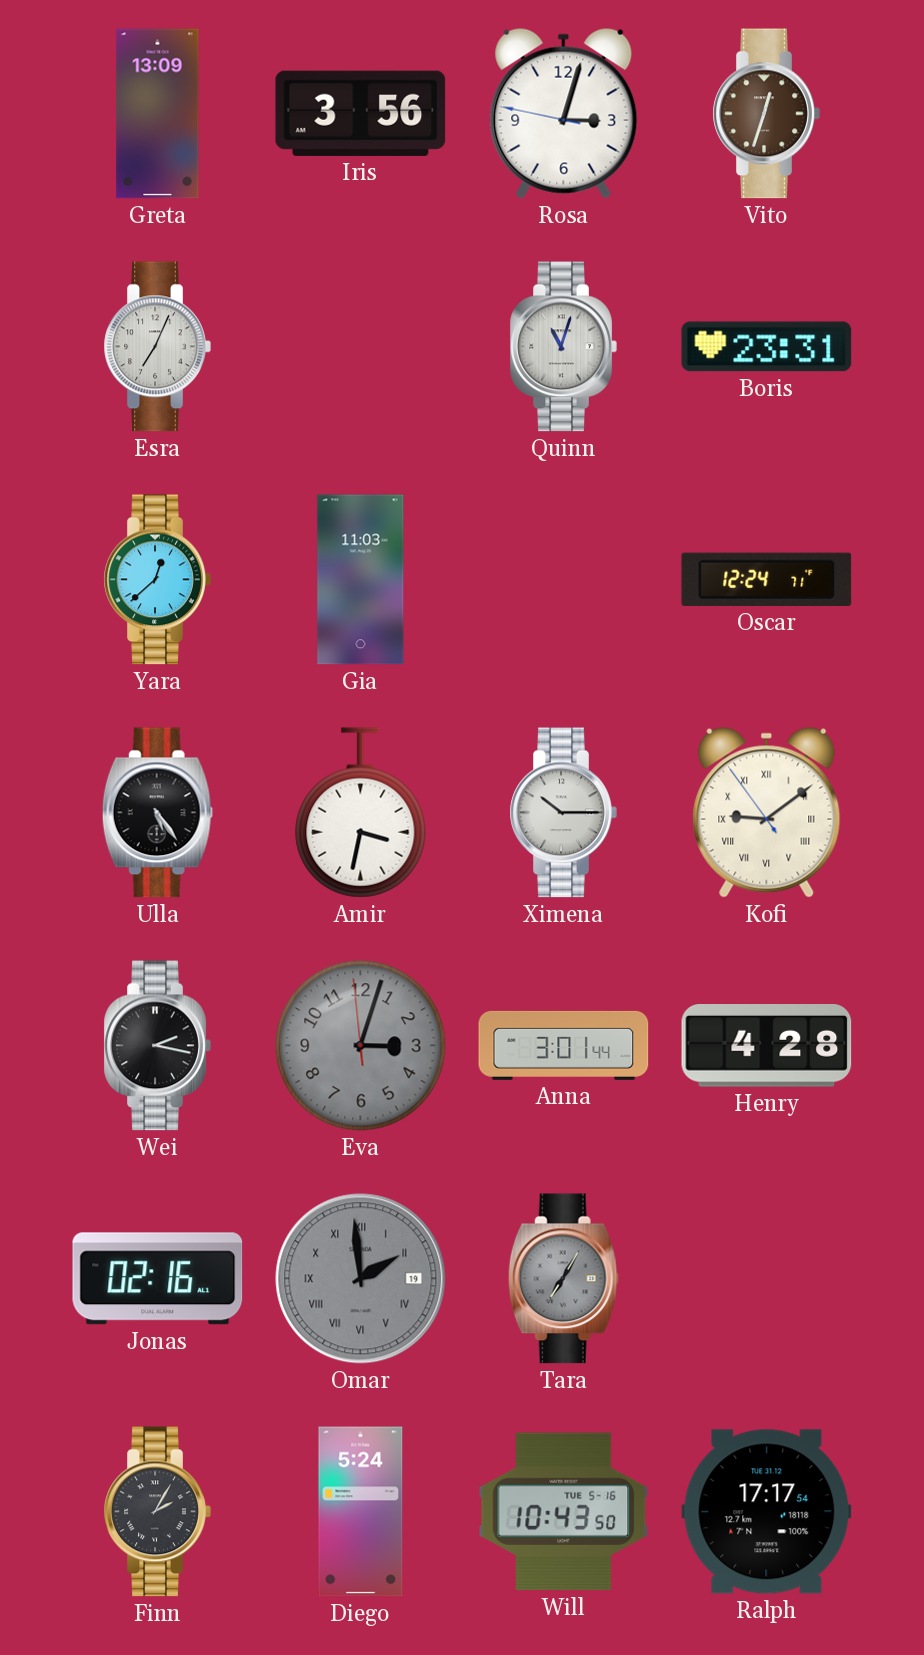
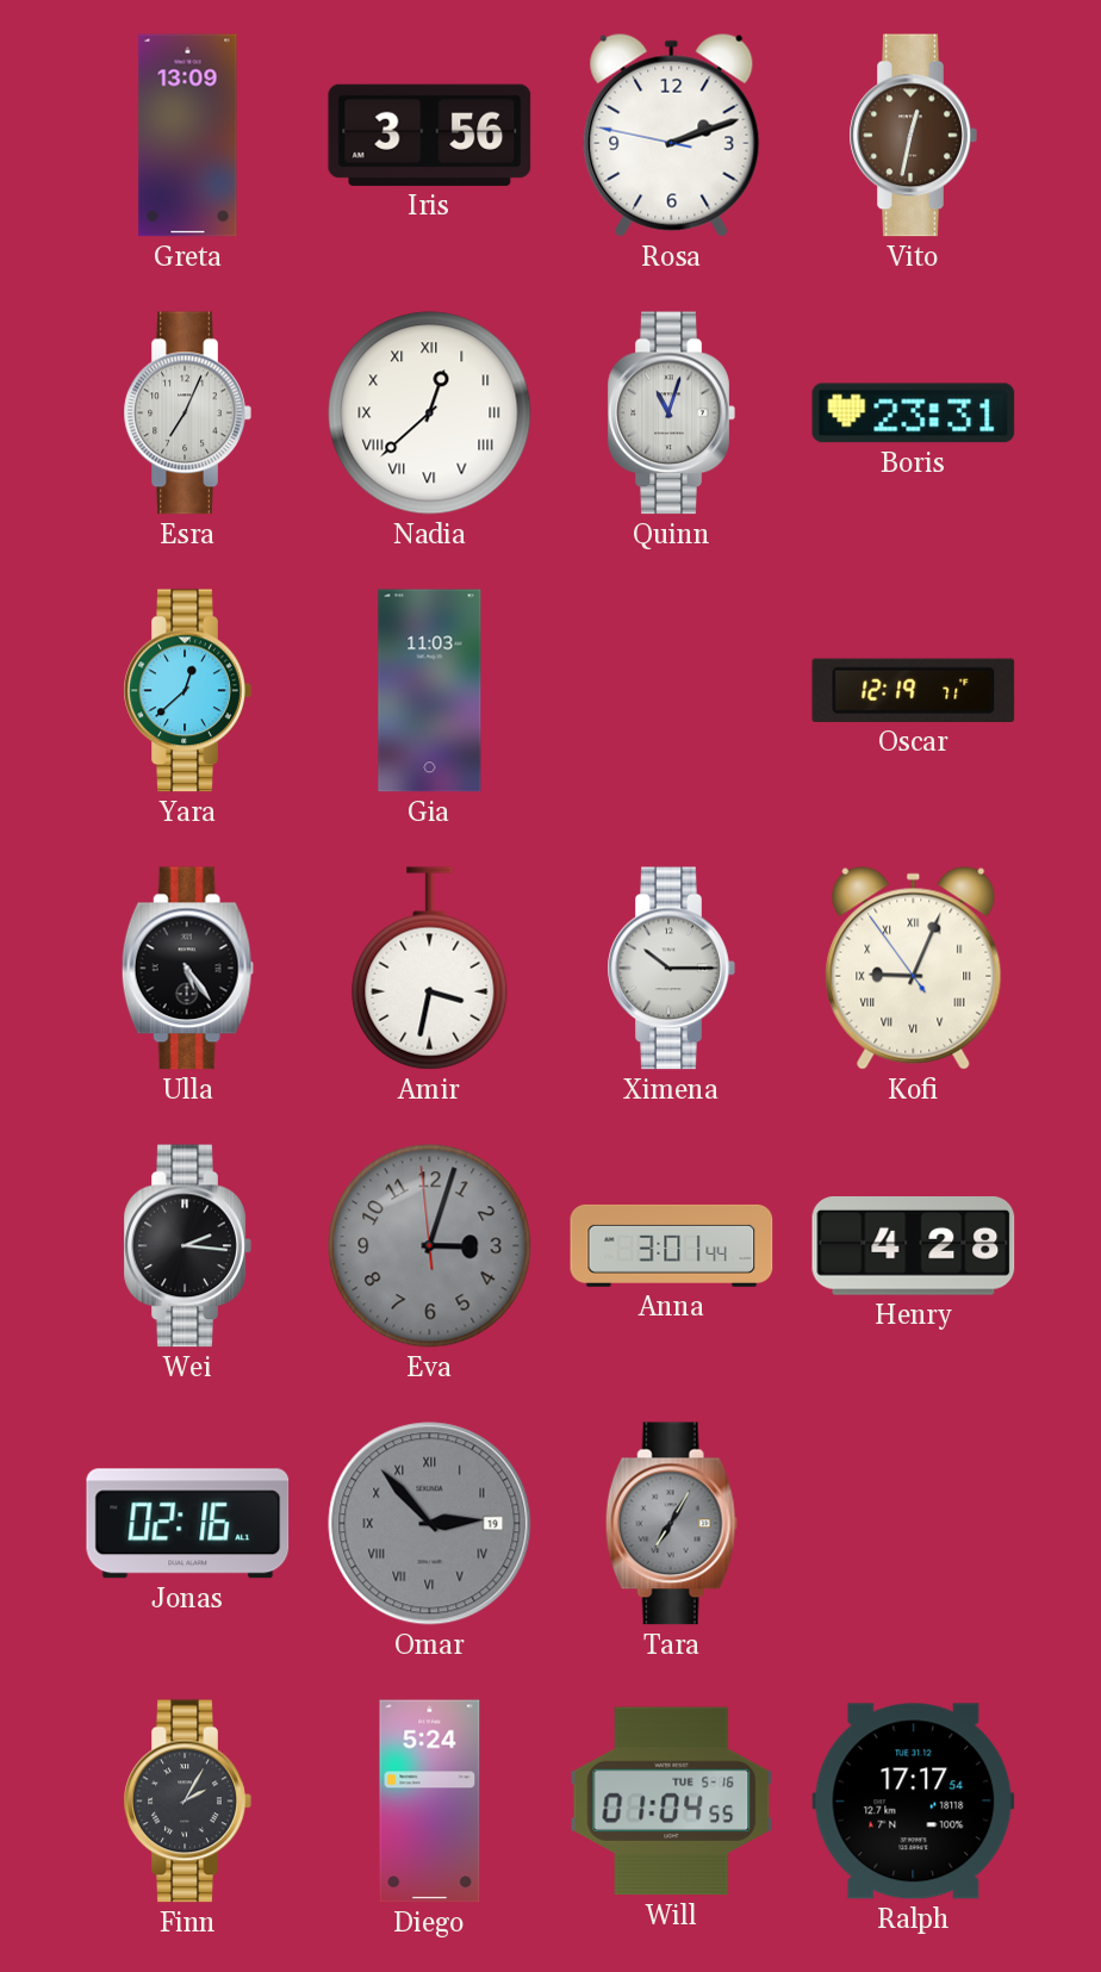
Rosa: 3:02 -> 2:11 (672, 135)
Vito: 12:33 -> 12:32 (913, 136)
Nadia: none -> 12:38 (430, 413)
Oscar: 12:24 -> 12:19 (914, 690)
Kofi: 9:08 -> 9:03 (914, 968)
Wei: 2:17 -> 2:16 (187, 1246)
Omar: 1:59 -> 2:53 (430, 1524)
Will: 10:43 -> 01:04 (672, 1802)
